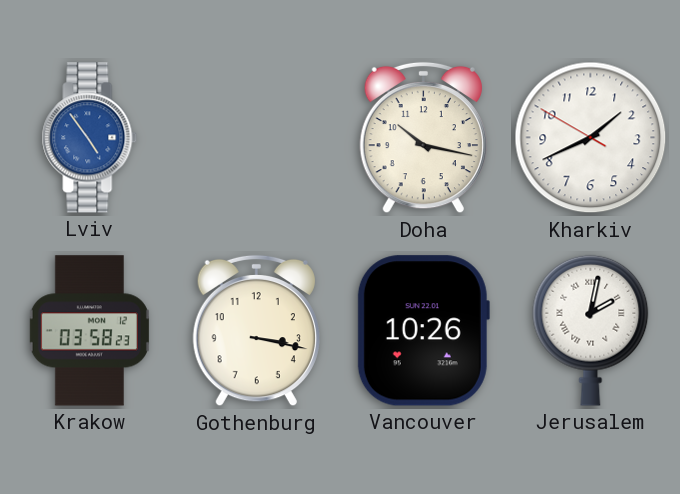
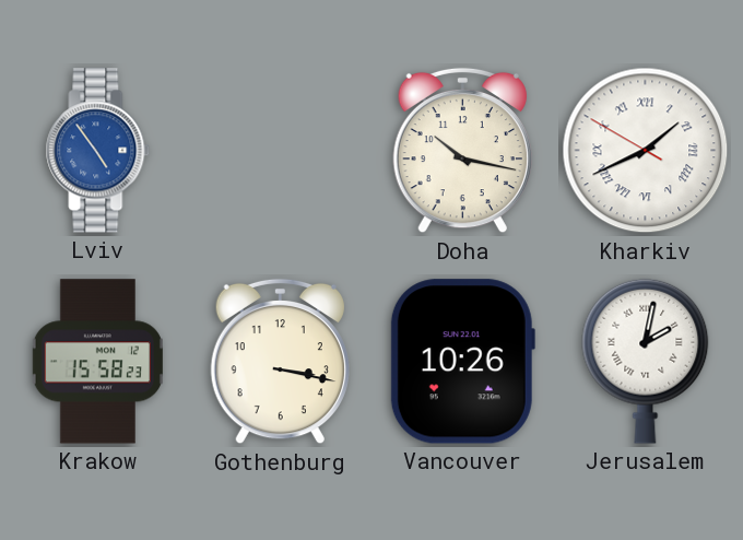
Kharkiv numerals: Arabic -> Roman (646, 151)
Krakow: 03:58 -> 15:58 (97, 362)
